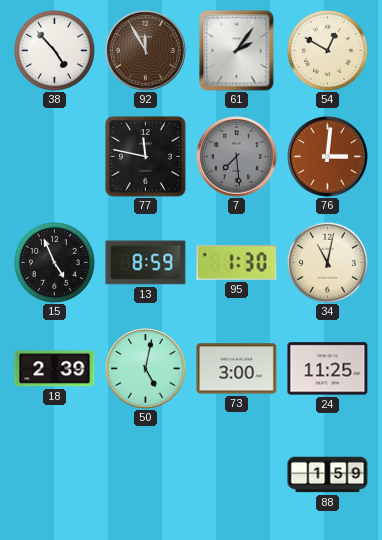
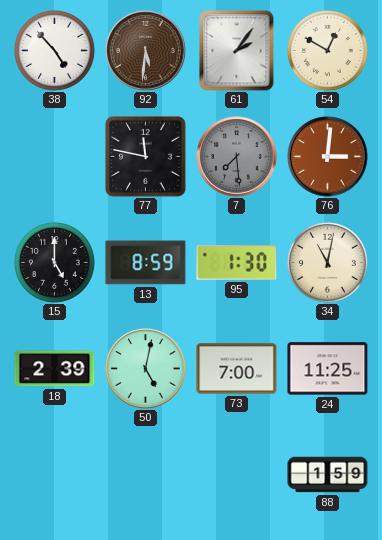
92: 11:55 -> 5:31 (146, 51)
15: 4:56 -> 5:00 (54, 262)
73: 3:00 -> 7:00 (237, 369)
